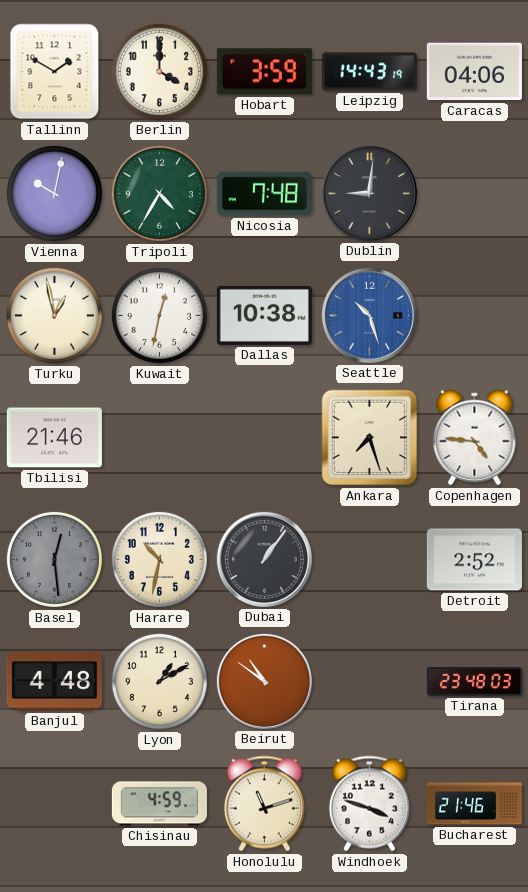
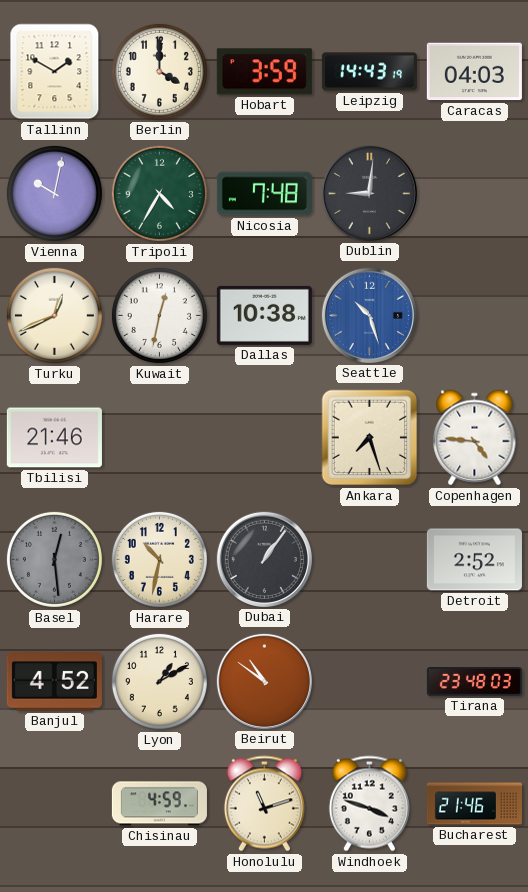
Caracas: 04:06 -> 04:03 (474, 72)
Turku: 12:58 -> 12:41 (54, 315)
Banjul: 4:48 -> 4:52 (54, 682)
